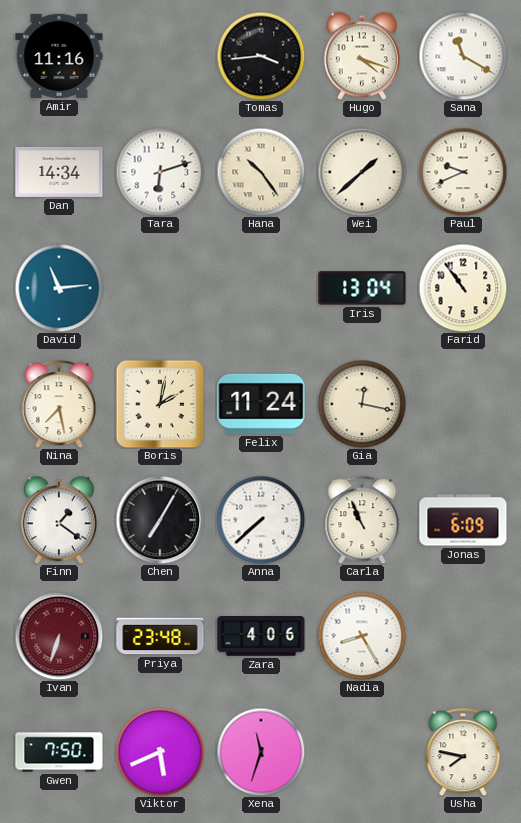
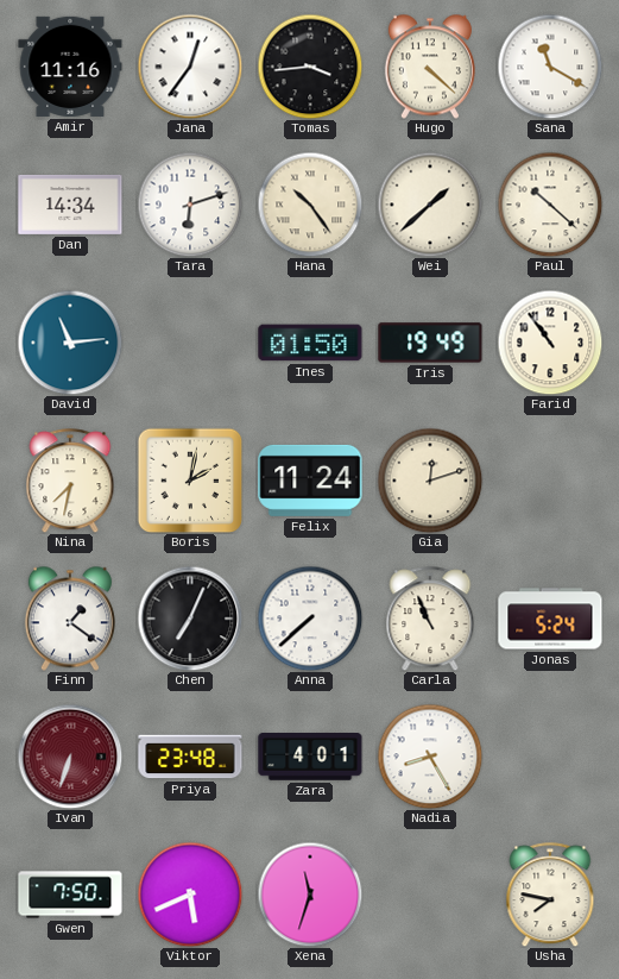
Jana: none -> 12:36 (190, 67)
Hugo: 4:18 -> 4:22 (430, 67)
Paul: 9:41 -> 10:22 (550, 205)
Ines: none -> 01:50 (310, 343)
Iris: 13:04 -> 19:49 (430, 343)
Nina: 7:28 -> 7:32 (70, 481)
Gia: 12:17 -> 12:12 (430, 481)
Chen: 7:05 -> 7:04 (190, 619)
Jonas: 6:09 -> 5:24 (550, 619)
Zara: 4:06 -> 4:01 (310, 757)
